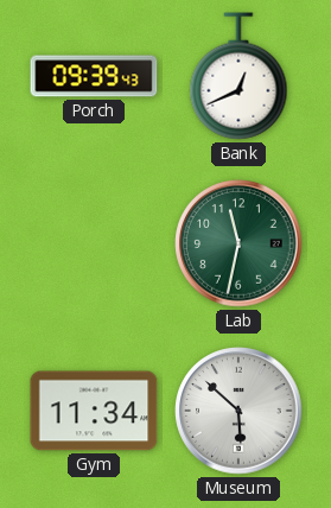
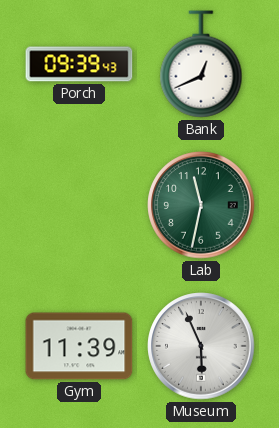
Gym: 11:34 -> 11:39 (79, 346)
Museum: 5:52 -> 5:56 (201, 346)
